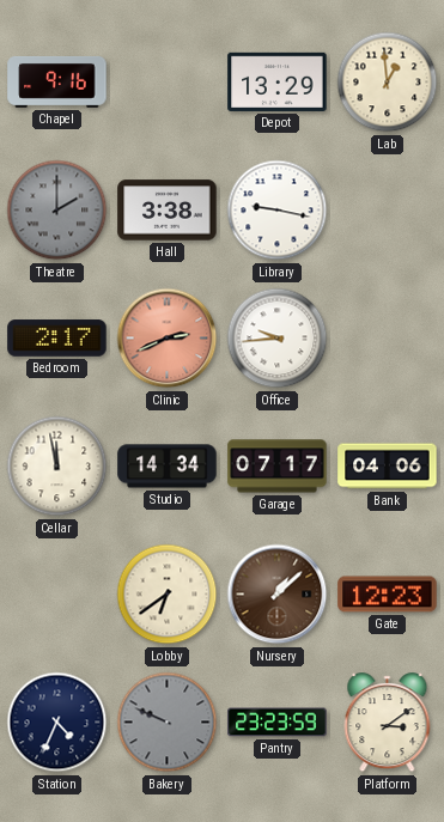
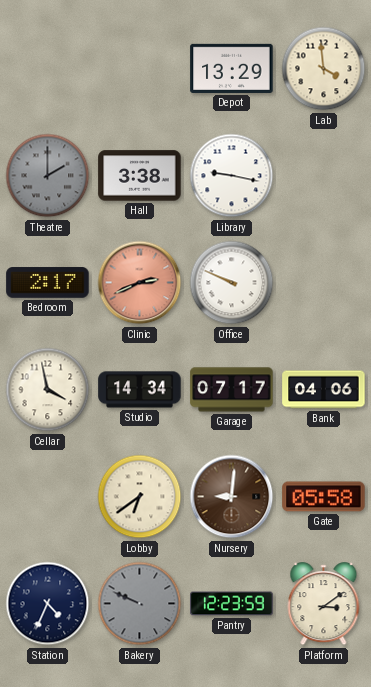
Chapel: 9:16 -> none (57, 81)
Lab: 12:59 -> 3:59 (324, 69)
Office: 9:44 -> 9:49 (232, 283)
Cellar: 11:58 -> 3:58 (48, 390)
Nursery: 1:08 -> 9:01 (232, 497)
Gate: 12:23 -> 05:58 (324, 497)
Pantry: 23:23 -> 12:23 (232, 604)
